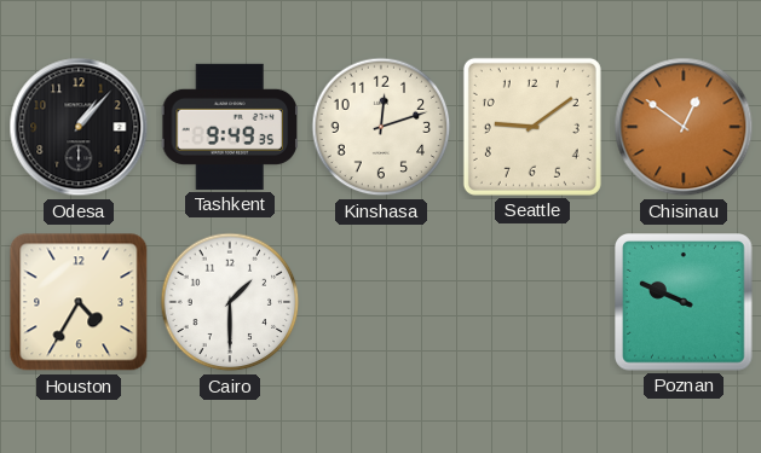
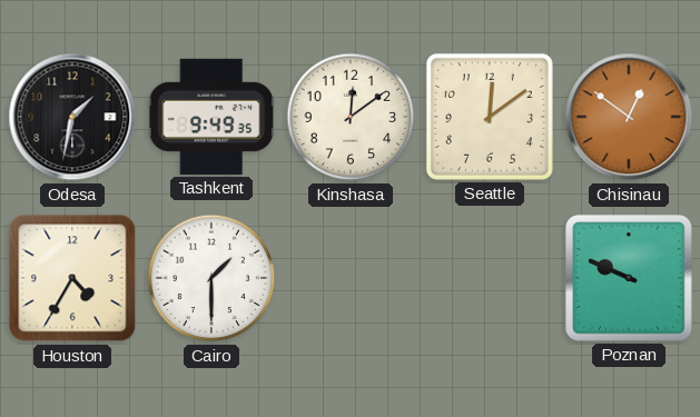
Odesa: 1:07 -> 1:32 (72, 117)
Kinshasa: 12:12 -> 12:09 (351, 117)
Seattle: 9:09 -> 12:09 (490, 117)
